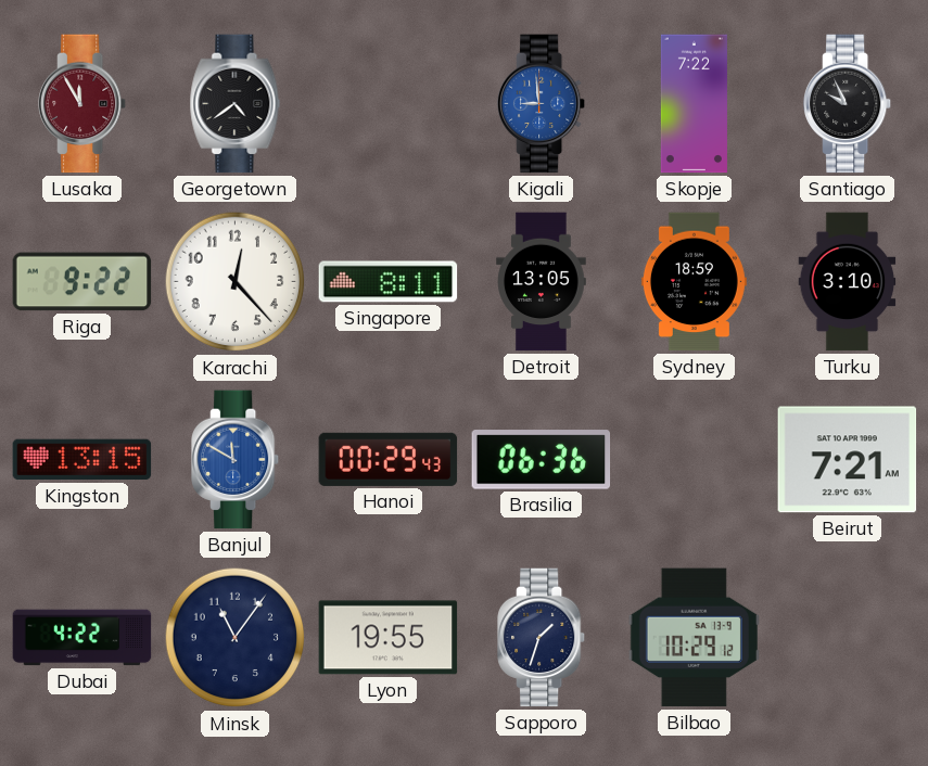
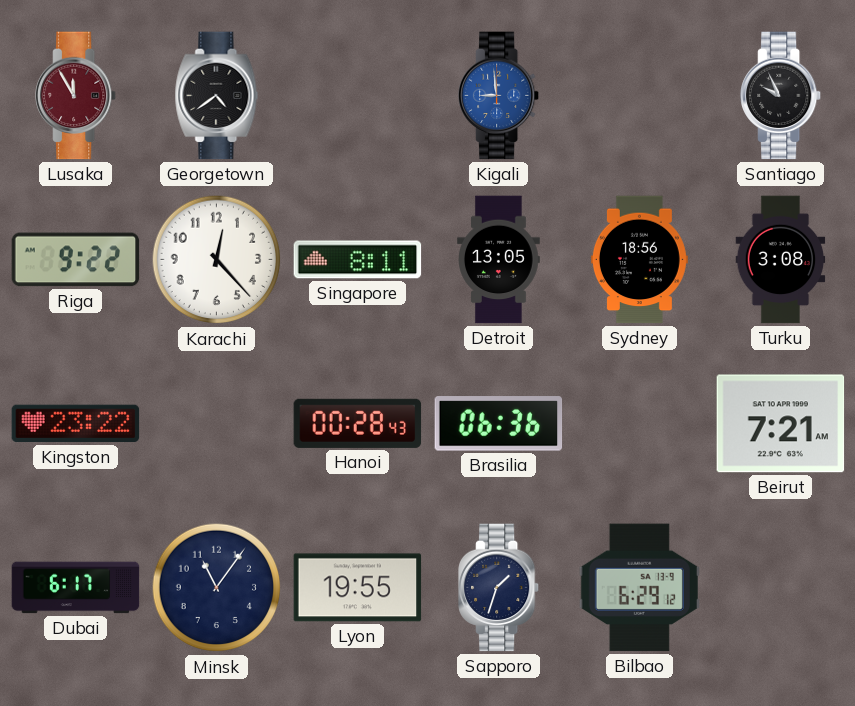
Skopje: 7:22 -> none (694, 104)
Sydney: 18:59 -> 18:56 (639, 260)
Turku: 3:10 -> 3:08 (781, 260)
Kingston: 13:15 -> 23:22 (76, 424)
Banjul: 11:50 -> none (237, 460)
Hanoi: 00:29 -> 00:28 (358, 423)
Dubai: 4:22 -> 6:17 (76, 588)
Bilbao: 10:29 -> 6:29 (639, 588)
